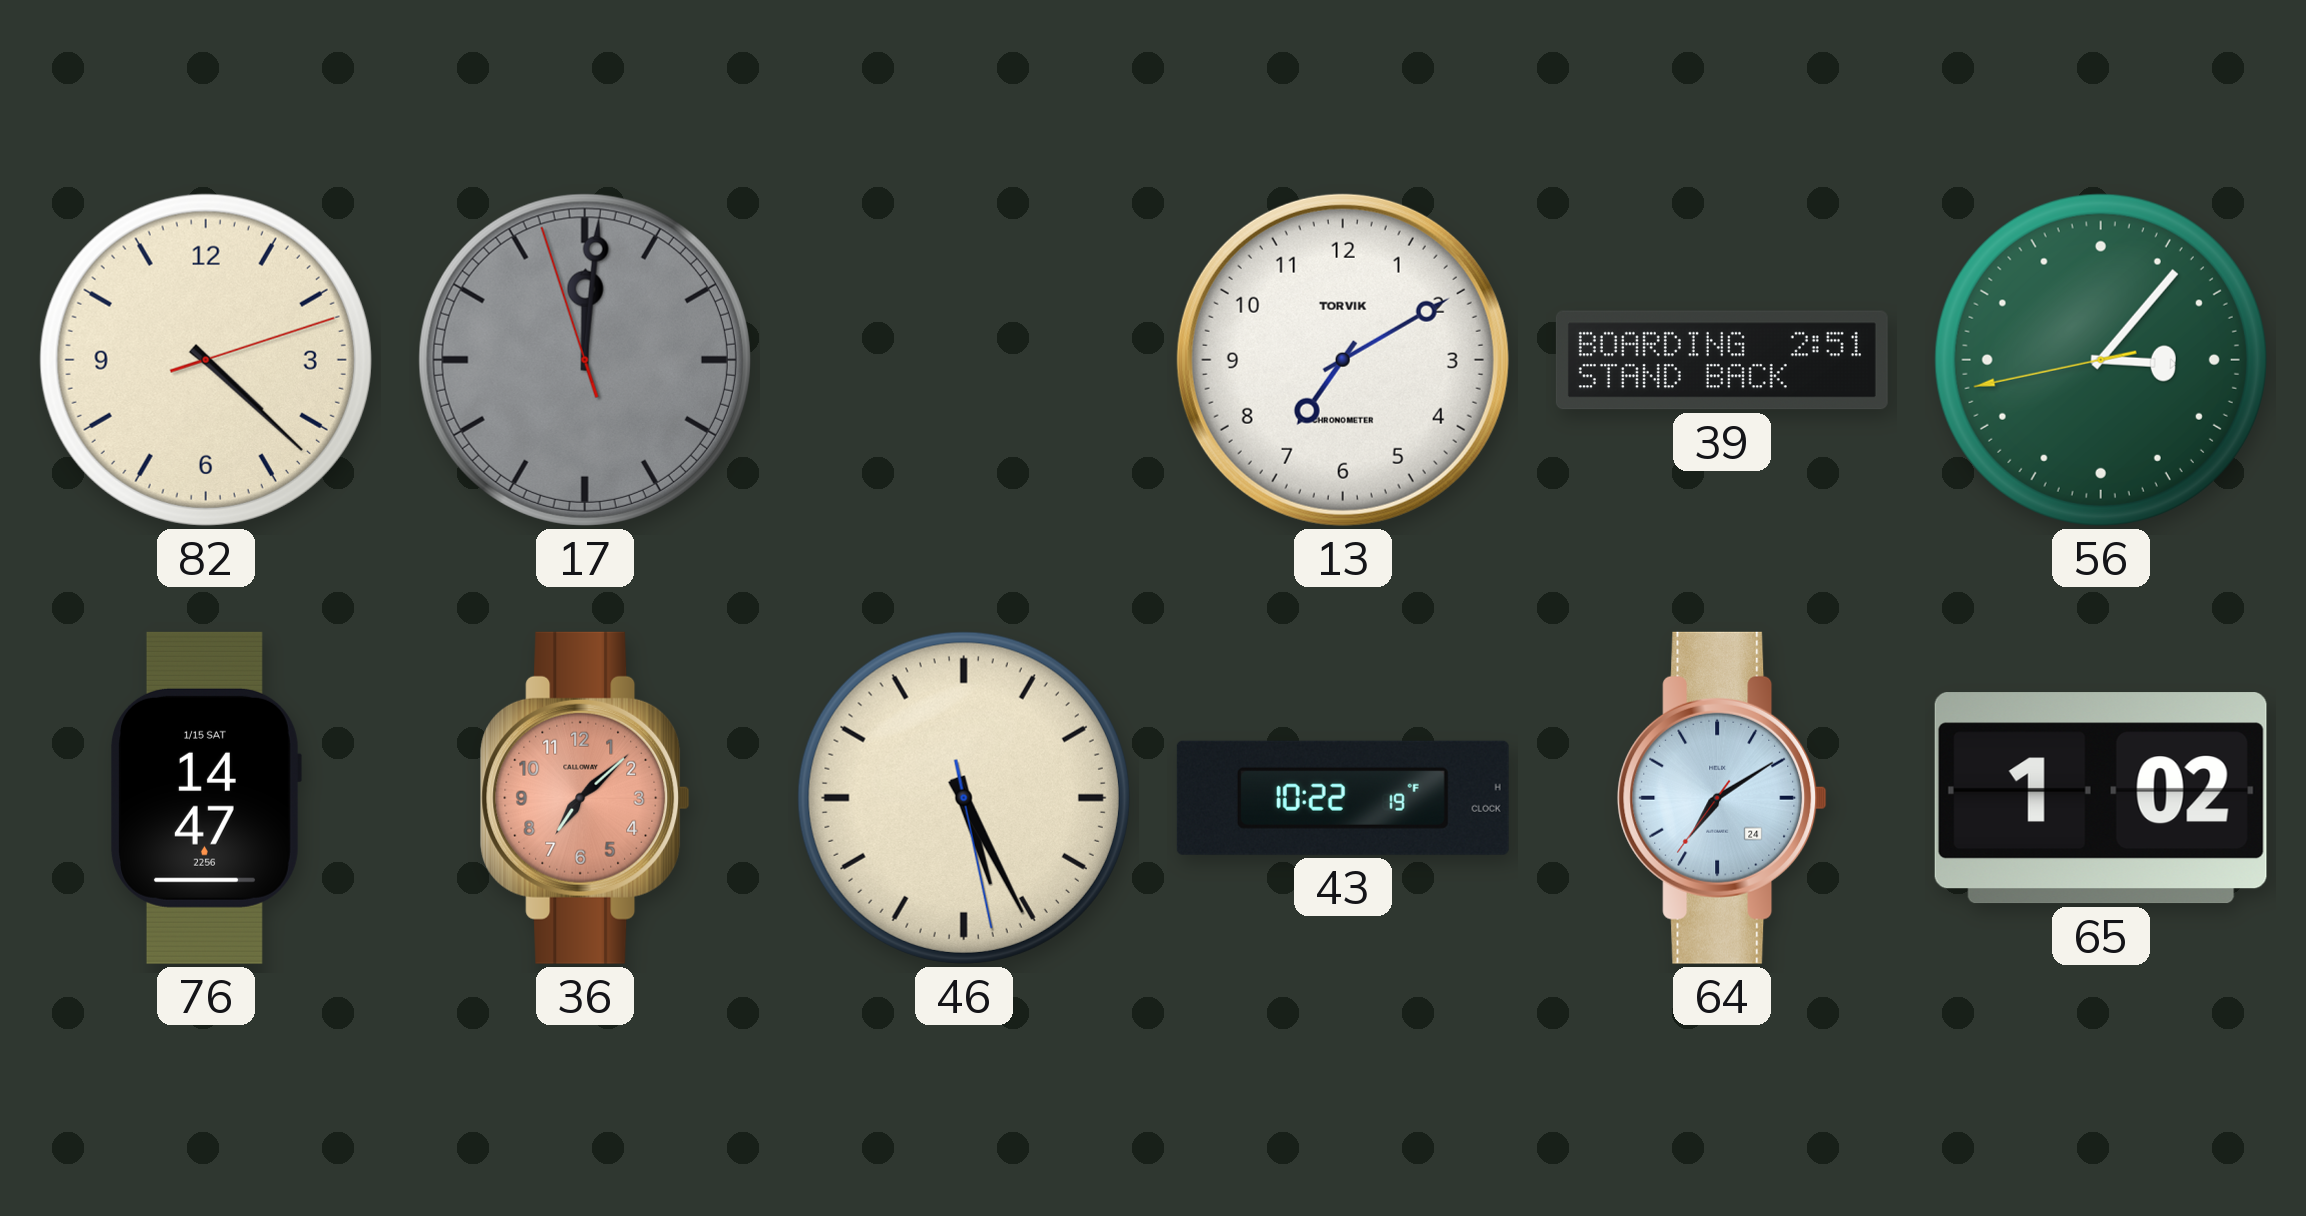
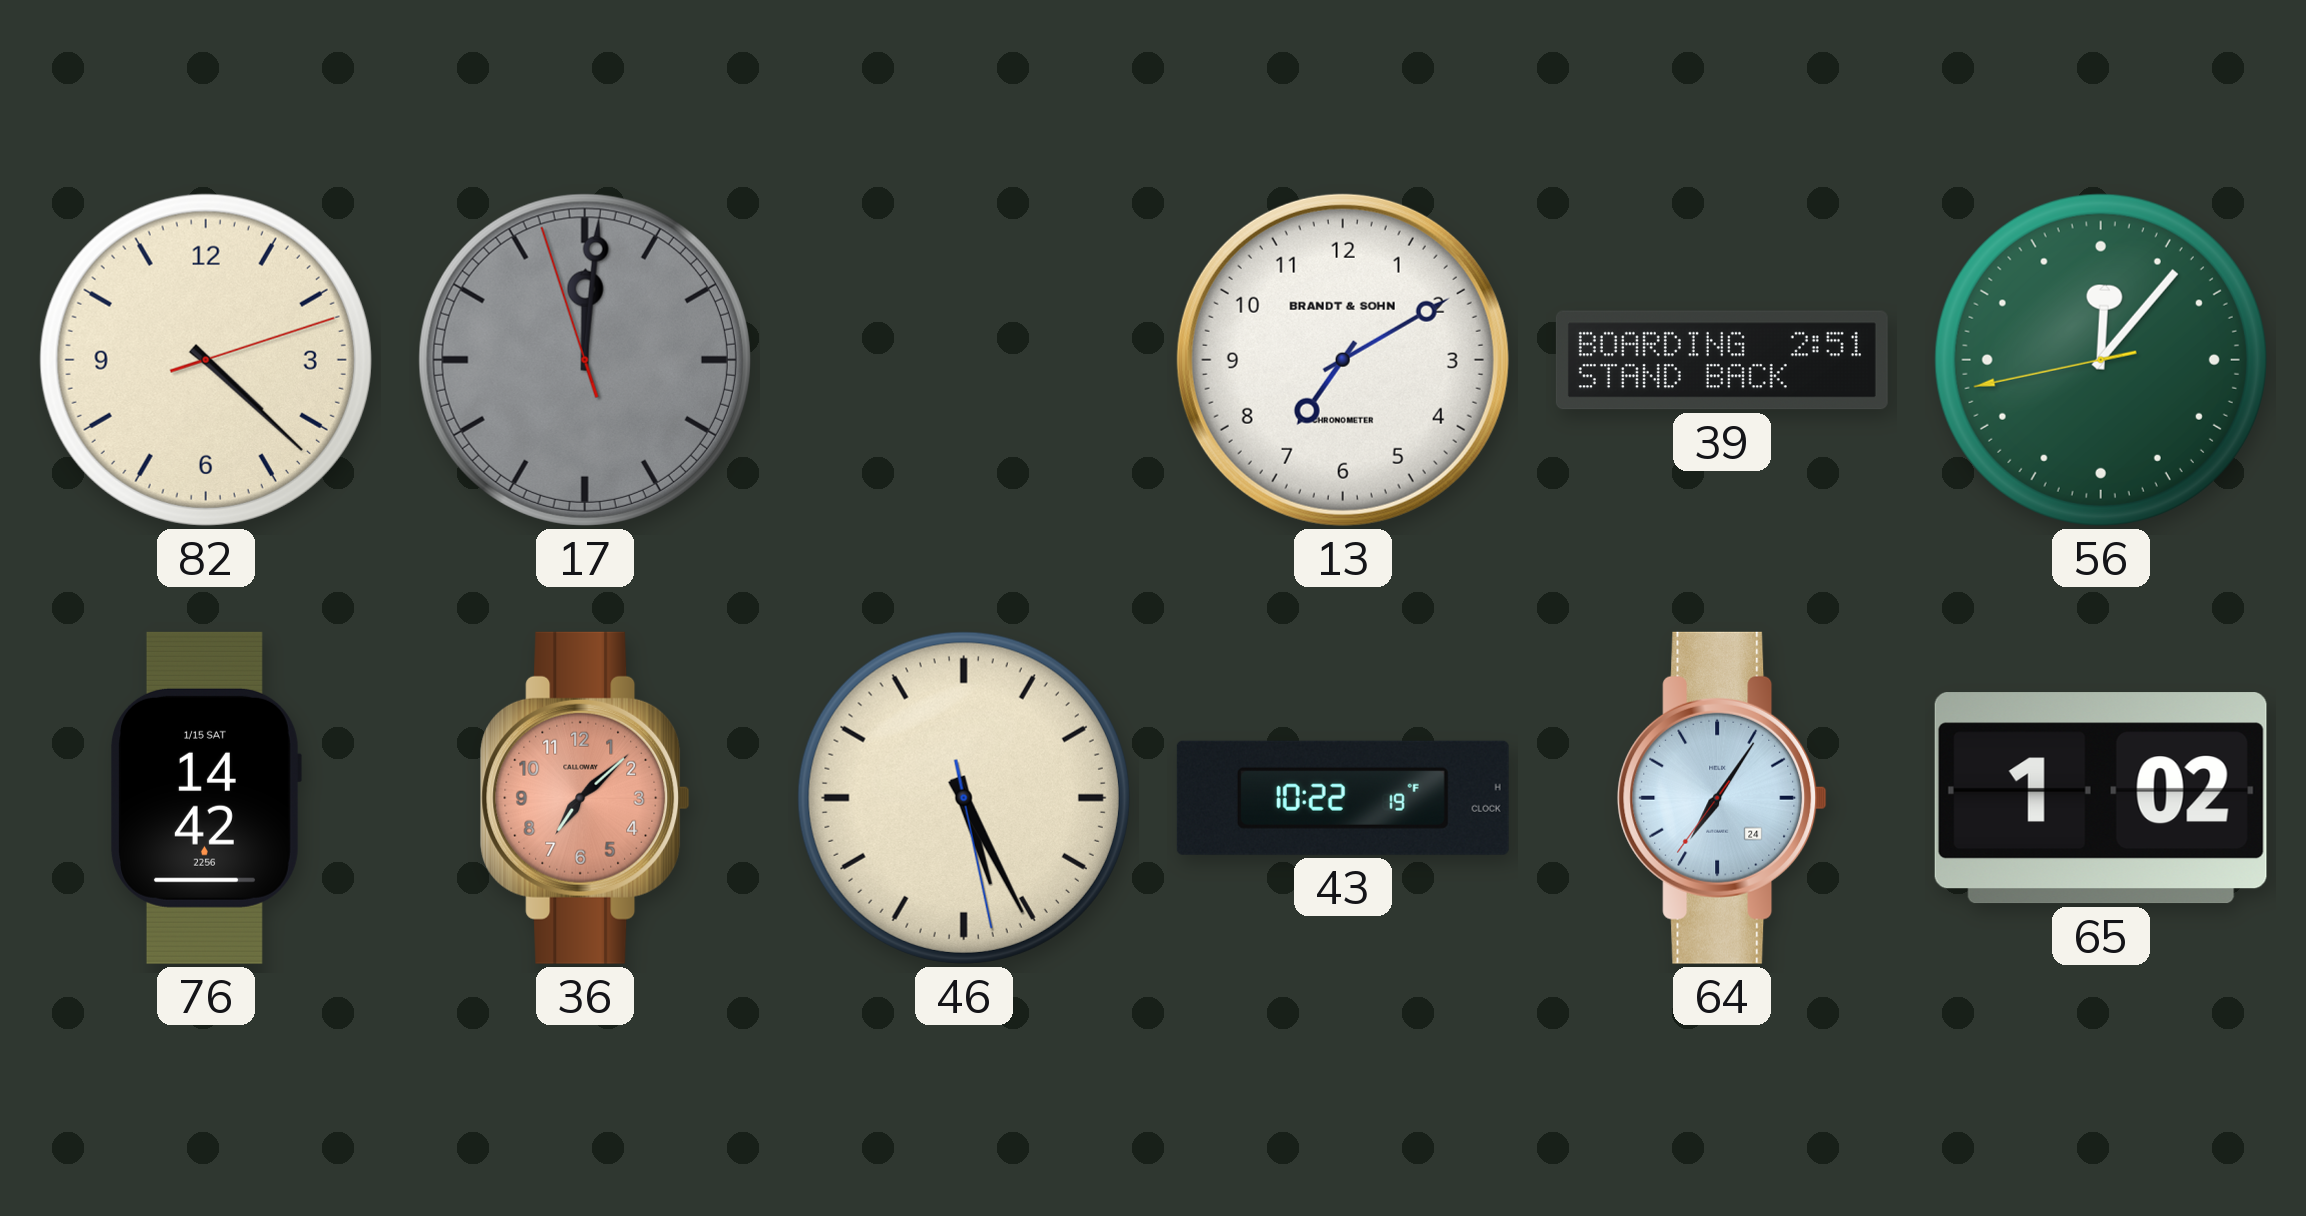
13 brand: TORVIK -> BRANDT & SOHN (1343, 360)
56: 3:06 -> 12:06 (2101, 360)
76: 14:47 -> 14:42 (206, 798)
64: 7:09 -> 7:05 (1722, 798)
